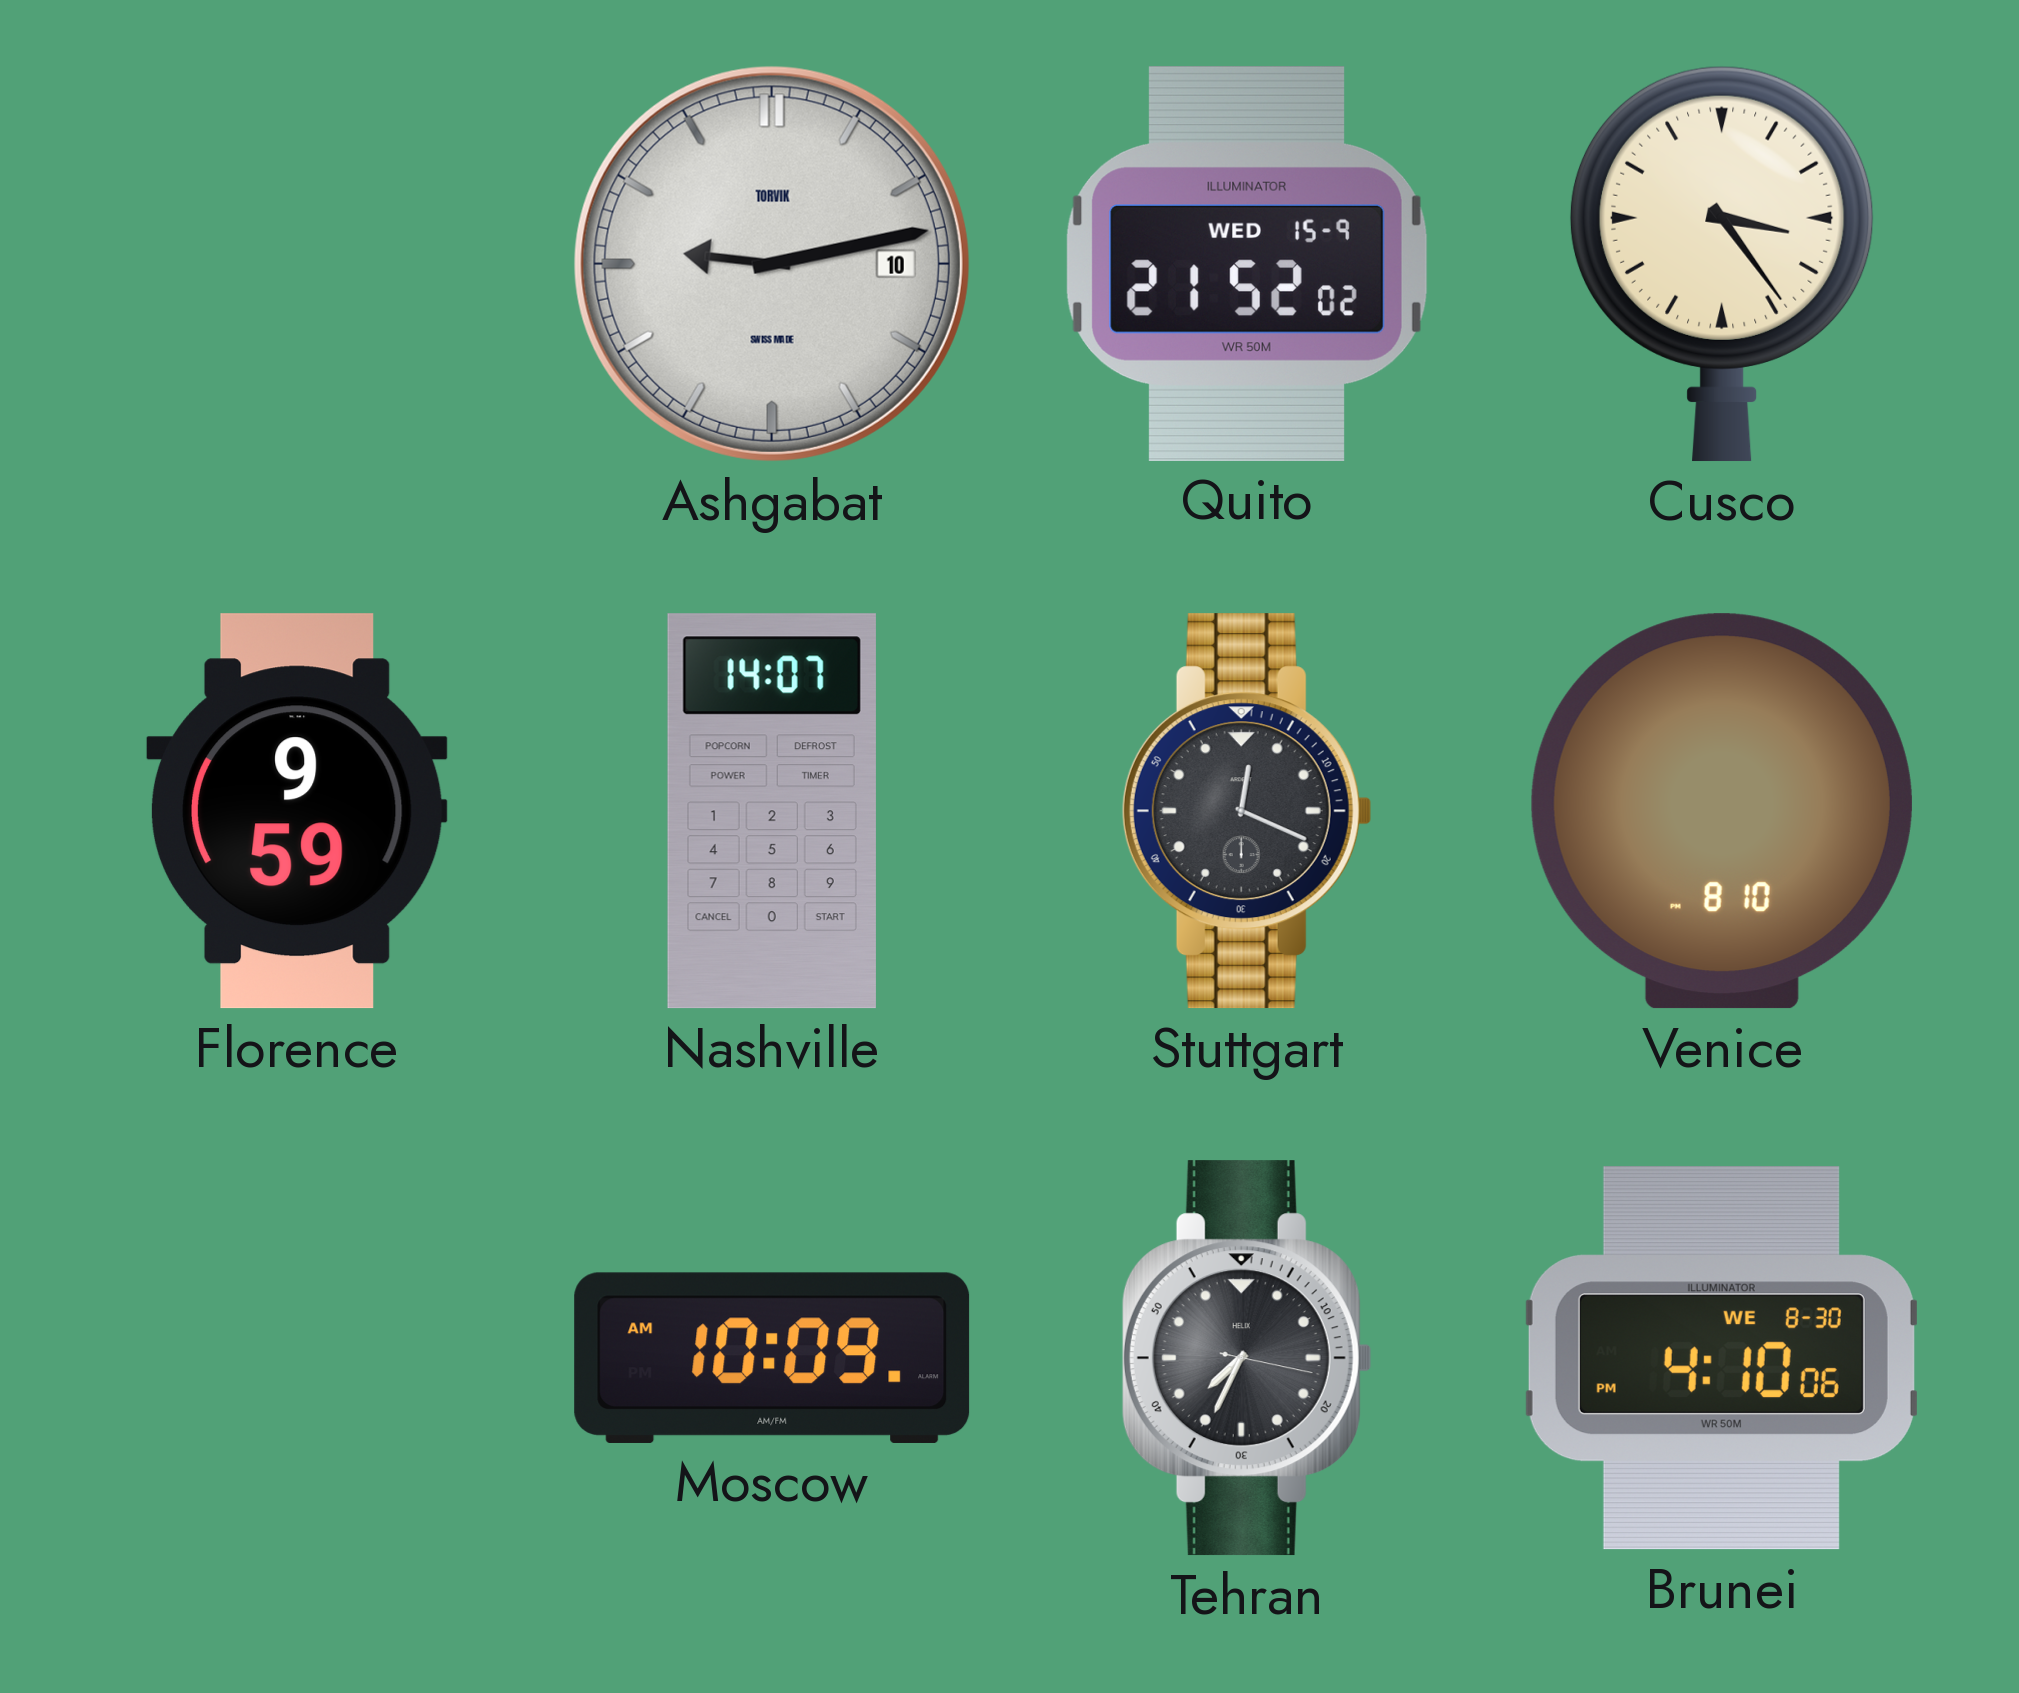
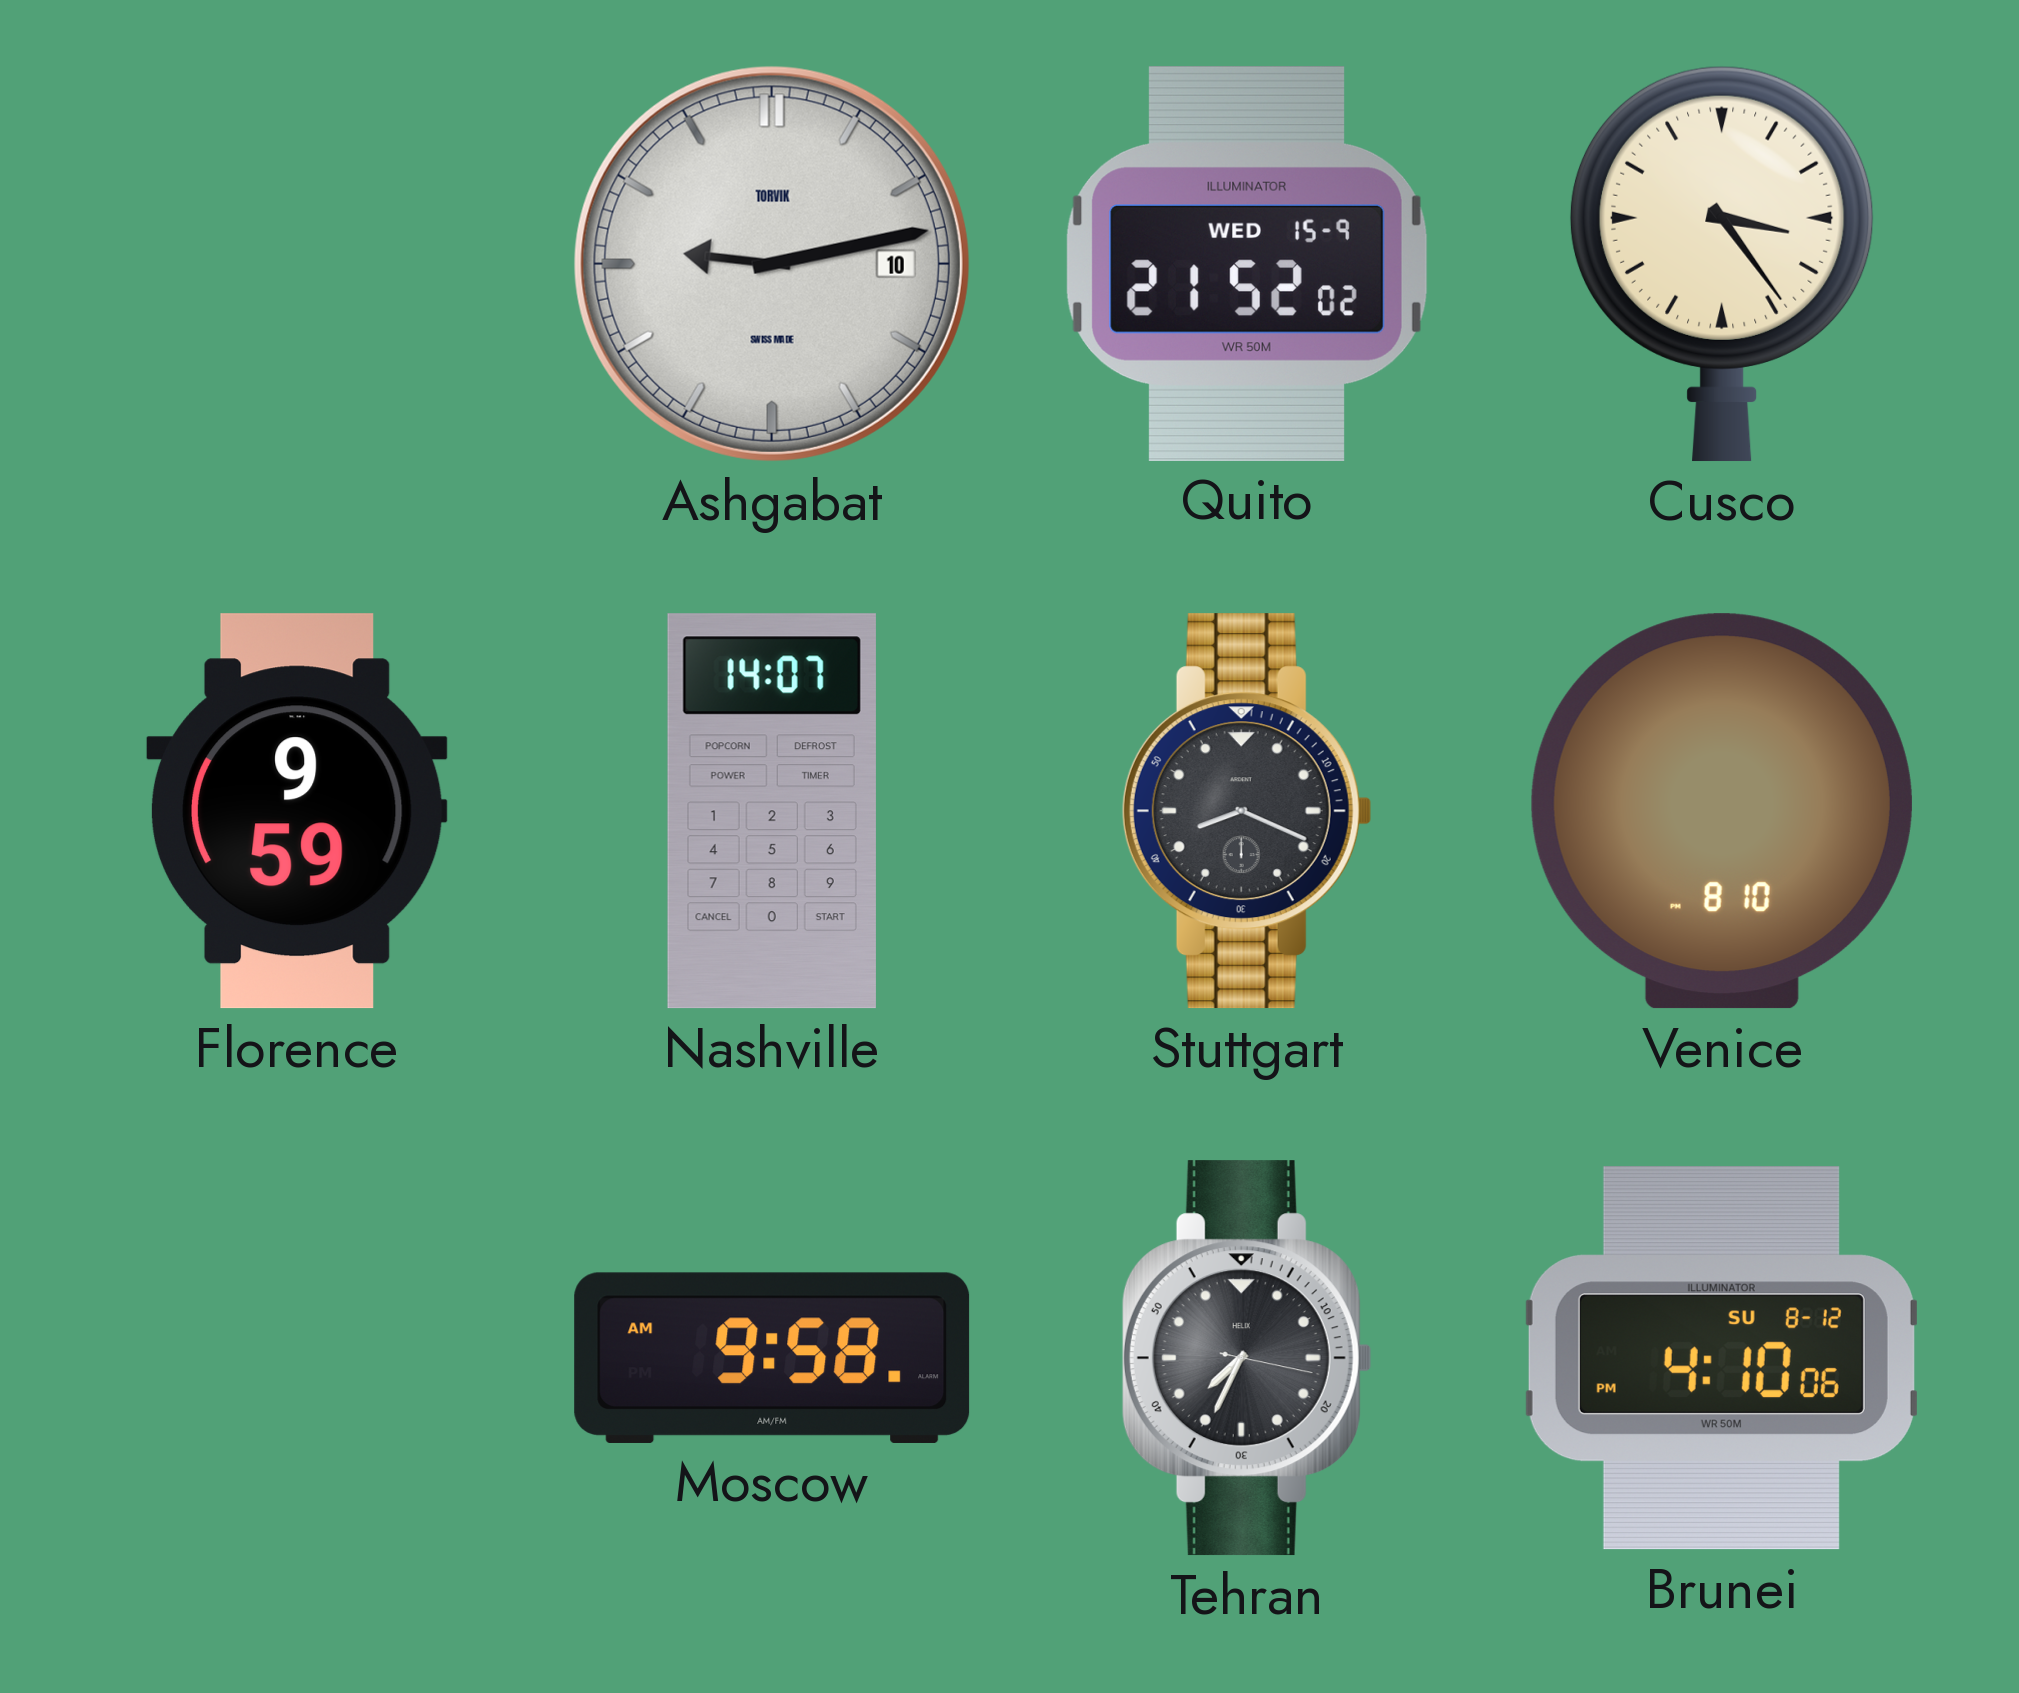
Stuttgart: 12:19 -> 8:19 (1247, 811)
Moscow: 10:09 -> 9:58 (772, 1358)
Brunei date: WE 8-30 -> SU 8-12 (1722, 1358)
